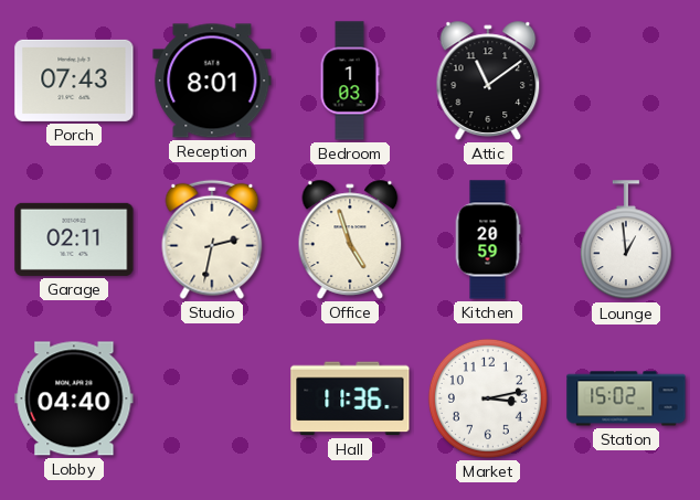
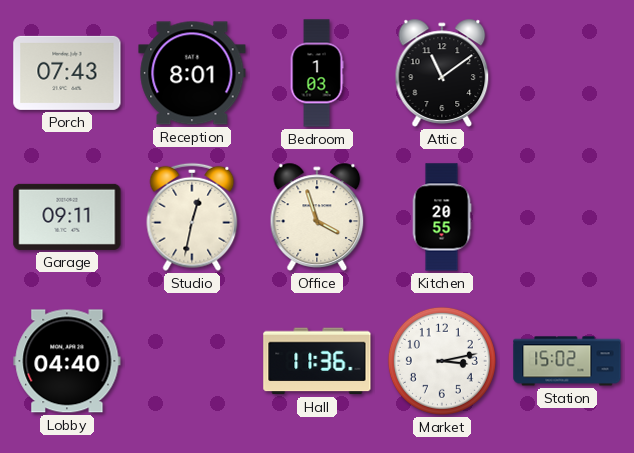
Garage: 02:11 -> 09:11 (67, 217)
Studio: 2:32 -> 12:32 (192, 217)
Office: 4:57 -> 3:57 (317, 217)
Kitchen: 20:59 -> 20:55 (442, 217)
Lounge: 12:59 -> none (626, 241)
